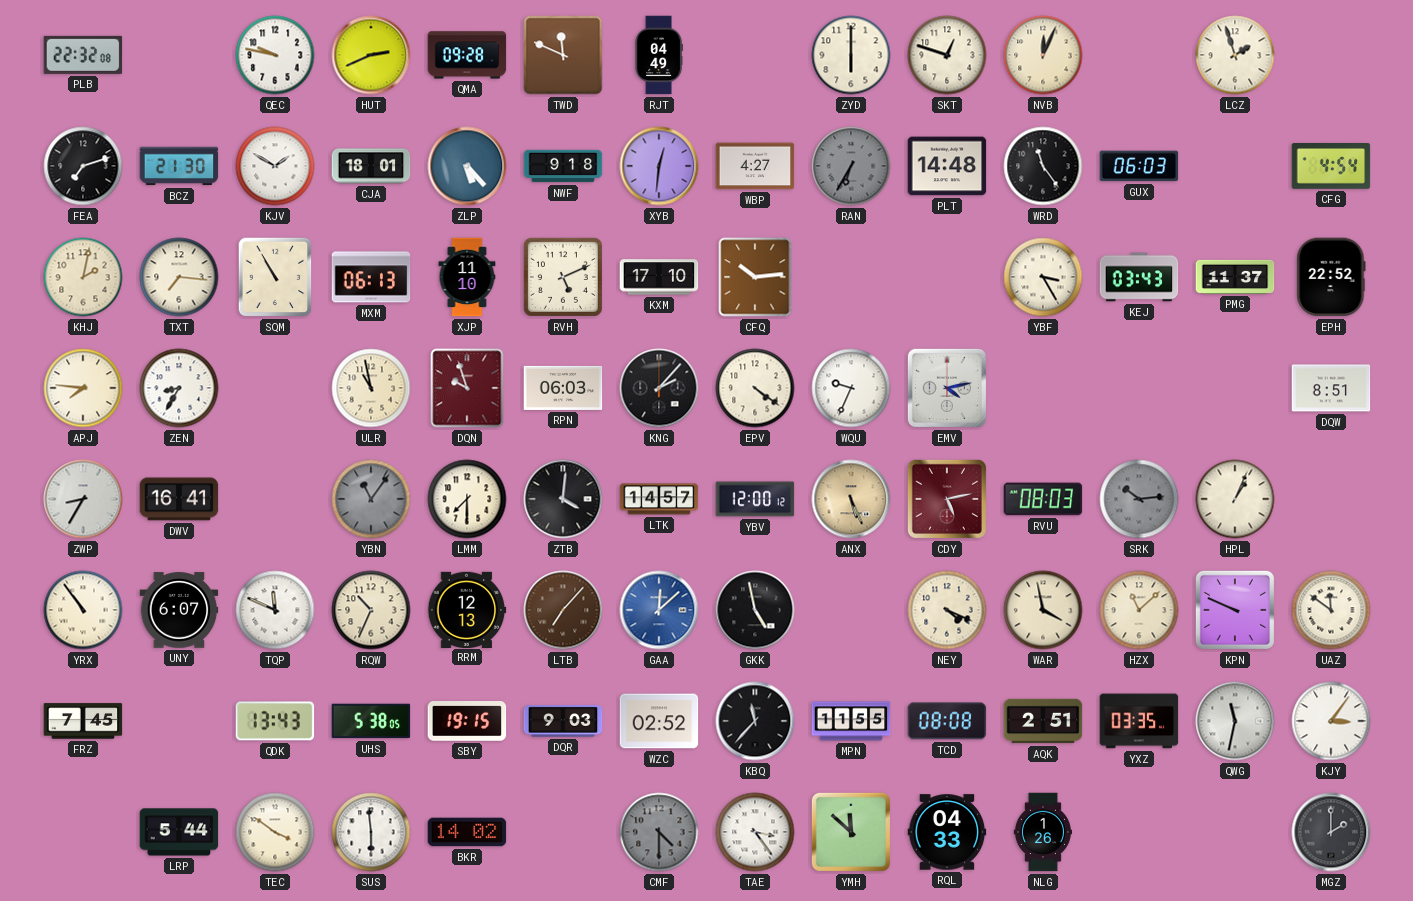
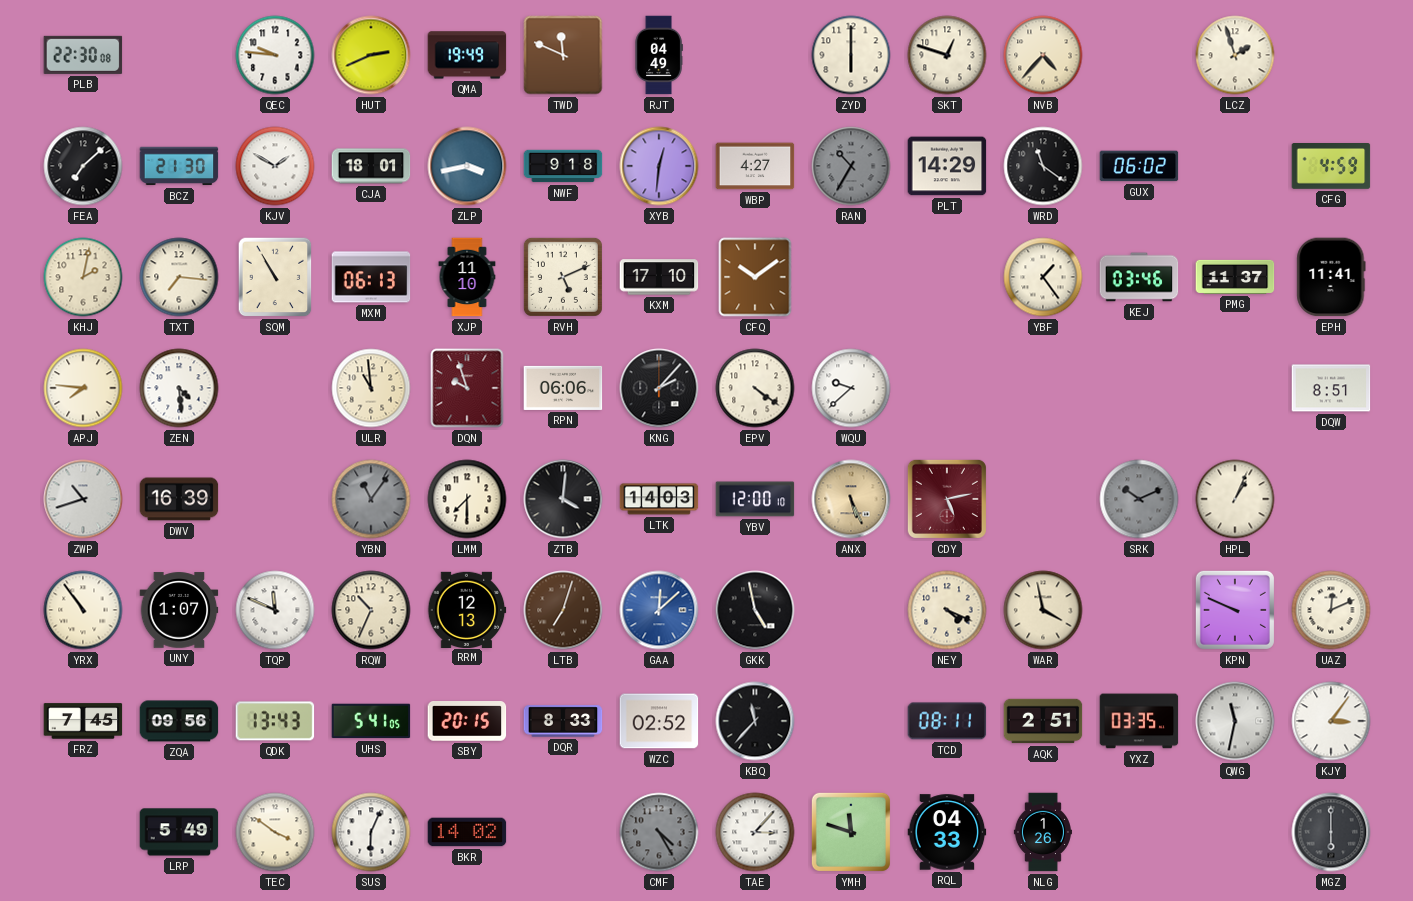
PLB: 22:32 -> 22:30 (83, 55)
QEC: 9:47 -> 9:46 (275, 55)
QMA: 09:28 -> 19:49 (467, 55)
NVB: 12:04 -> 4:37 (1043, 55)
FEA: 7:12 -> 7:08 (83, 166)
ZLP: 5:23 -> 3:43 (467, 166)
RAN: 6:35 -> 10:35 (851, 166)
PLT: 14:48 -> 14:29 (947, 166)
WRD: 11:24 -> 11:21 (1043, 166)
GUX: 06:03 -> 06:02 (1139, 166)
CFG: 4:54 -> 4:59 (1331, 167)
CFQ: 10:14 -> 10:09 (755, 277)
YBF: 3:25 -> 1:24 (1043, 277)
KEJ: 03:43 -> 03:46 (1139, 277)
EPH: 22:52 -> 11:41 (1331, 277)
ZEN: 8:35 -> 4:29 (179, 388)
ULR: 10:58 -> 10:59 (371, 388)
RPN: 06:03 -> 06:06 (563, 388)
WQU: 9:34 -> 9:38 (851, 388)
EMV: 4:13 -> none (947, 388)
ZWP: 8:35 -> 10:42 (83, 499)
DWV: 16:41 -> 16:39 (179, 499)
LTK: 14:57 -> 14:03 (659, 499)
YBV: 12:00:12 -> 12:00:10 (755, 499)
RVU: 08:03 -> none (1043, 499)
SRK: 10:14 -> 10:11 (1139, 499)
UNY: 6:07 -> 1:07 (179, 610)
LTB: 7:07 -> 7:03 (563, 610)
HZX: 11:08 -> none (1139, 610)
UAZ: 11:51 -> 12:11 (1331, 610)
ZQA: none -> 09:56 (179, 721)
UHS: 5:38 -> 5:41 (371, 721)
SBY: 19:15 -> 20:15 (467, 722)
DQR: 9:03 -> 8:33 (563, 721)
MPN: 11:55 -> none (851, 721)
TCD: 08:08 -> 08:11 (947, 721)
LRP: 5:44 -> 5:49 (179, 832)
SUS: 5:59 -> 6:04 (371, 832)
CMF: 4:30 -> 4:25 (659, 832)
TAE: 3:24 -> 3:07 (755, 832)
YMH: 11:52 -> 11:48 (851, 832)
MGZ: 2:00 -> 6:00 (1331, 832)
